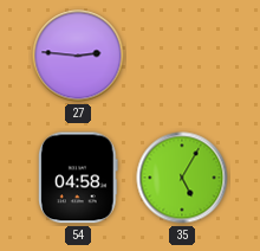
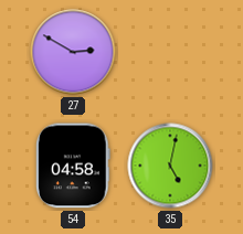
27: 2:46 -> 2:50 (73, 52)
35: 5:05 -> 5:02 (170, 166)
